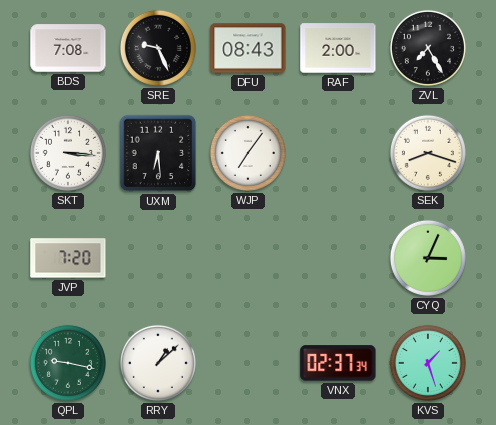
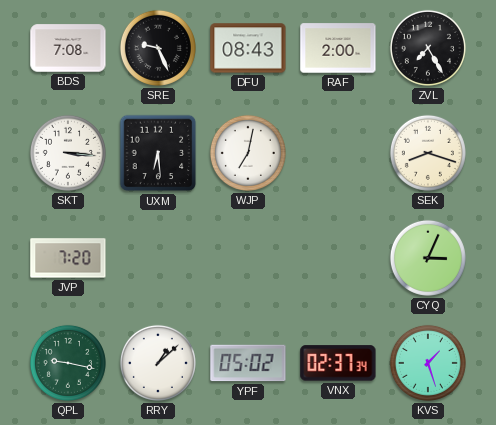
WJP: 7:06 -> 7:02 (248, 153)
YPF: none -> 05:02 (248, 363)
